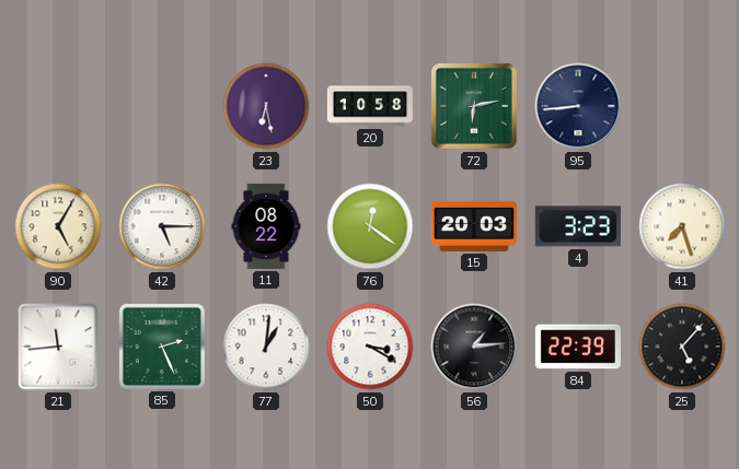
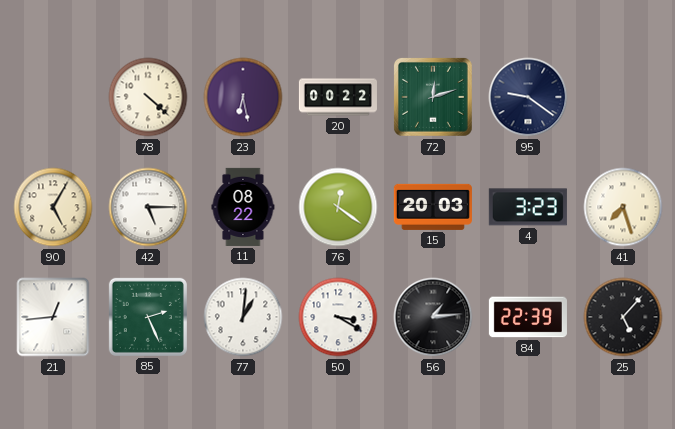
78: none -> 4:22 (148, 97)
20: 10:58 -> 00:22 (338, 97)
72: 6:13 -> 12:12 (433, 97)
95: 8:44 -> 9:21 (528, 97)
21: 11:44 -> 12:44 (53, 317)
